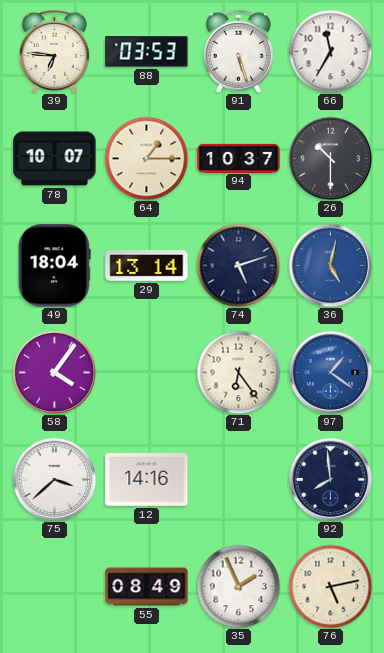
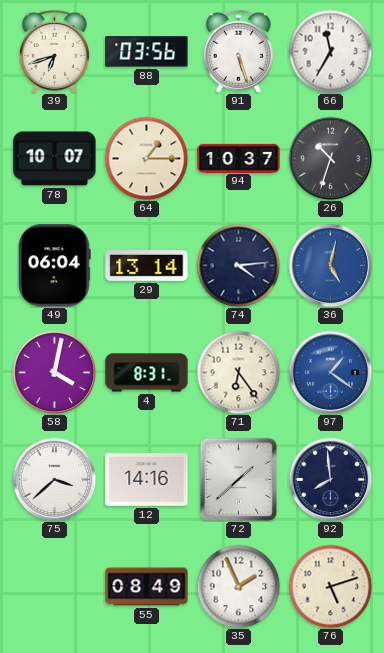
39: 6:46 -> 6:42 (54, 51)
88: 03:53 -> 03:56 (147, 52)
26: 10:30 -> 10:33 (330, 158)
49: 18:04 -> 06:04 (55, 266)
74: 5:12 -> 4:14 (238, 265)
58: 4:06 -> 4:02 (54, 372)
4: none -> 8:31 (147, 373)
72: none -> 1:38 (239, 479)
76: 5:13 -> 5:12 (330, 586)
